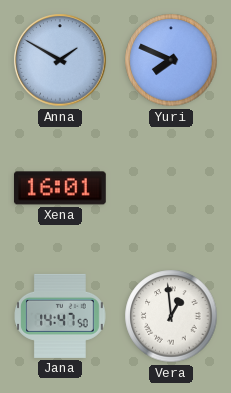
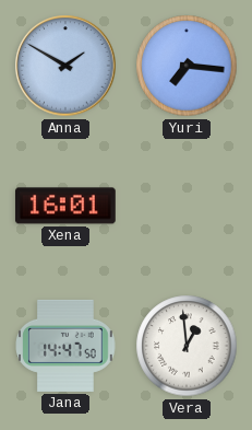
Yuri: 7:49 -> 7:16 (187, 66)
